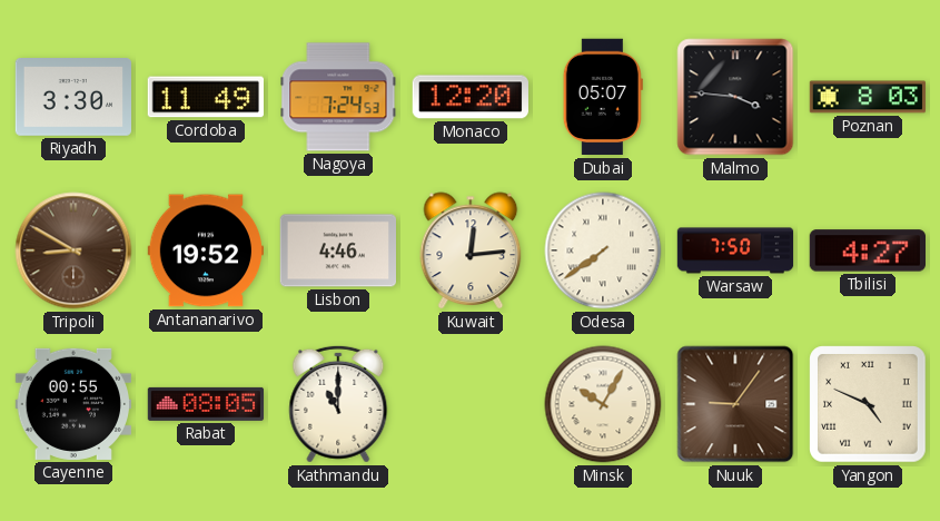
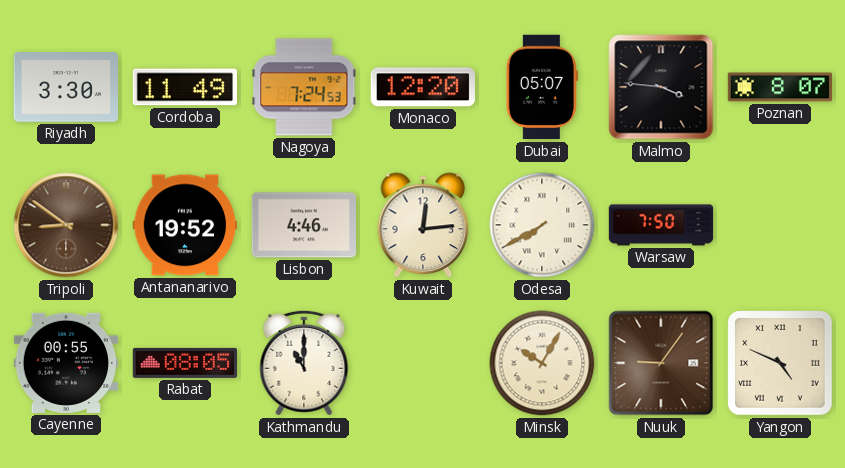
Poznan: 8:03 -> 8:07 (780, 87)
Tripoli: 8:50 -> 8:51 (66, 225)
Odesa: 7:39 -> 7:40 (542, 225)
Tbilisi: 4:27 -> none (867, 250)
